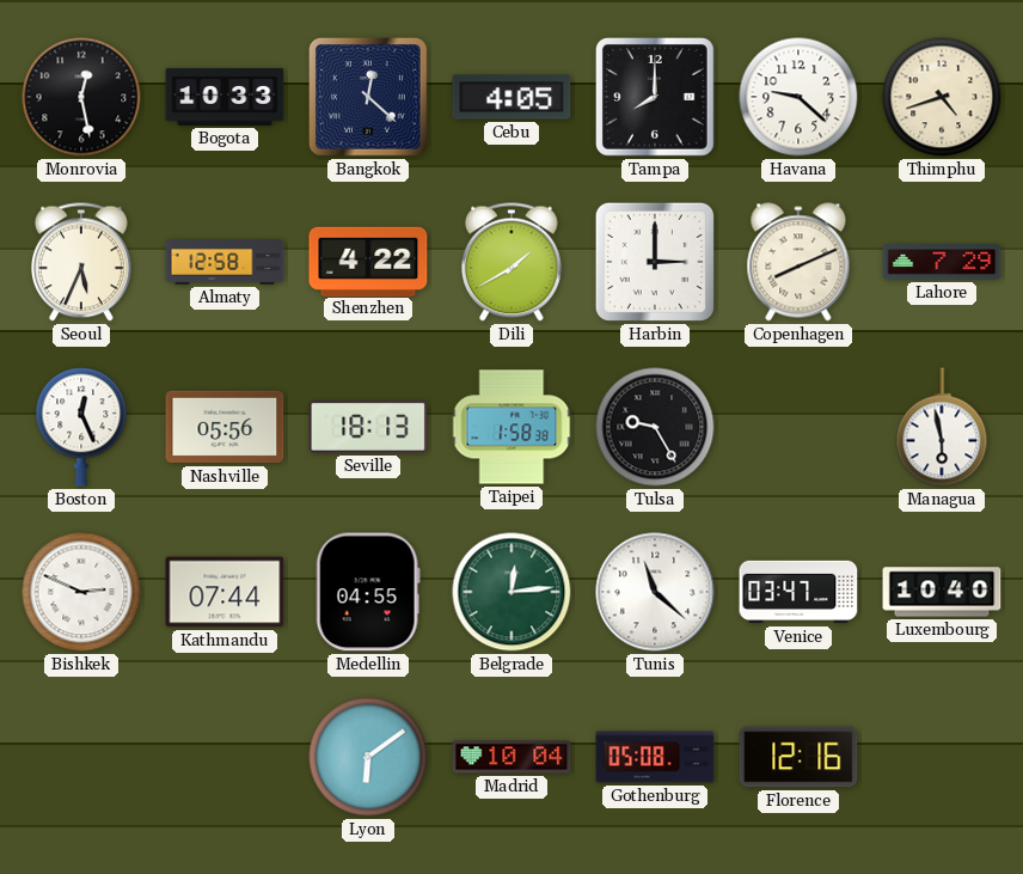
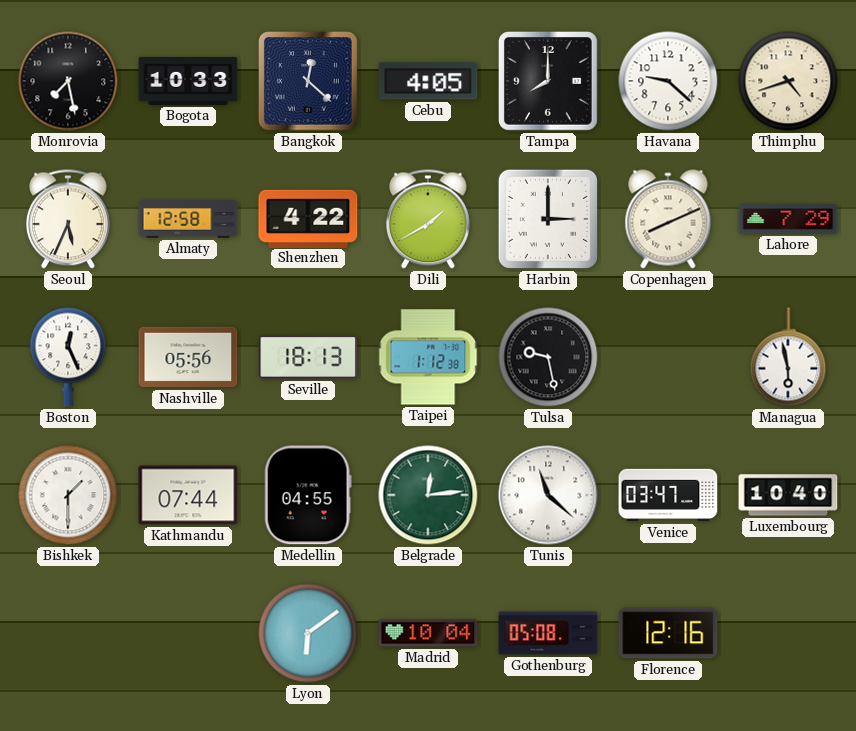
Monrovia: 12:28 -> 7:28 (68, 81)
Taipei: 1:58 -> 1:12 (428, 357)
Tulsa: 9:25 -> 9:28 (548, 357)
Bishkek: 2:49 -> 1:30 (68, 495)
